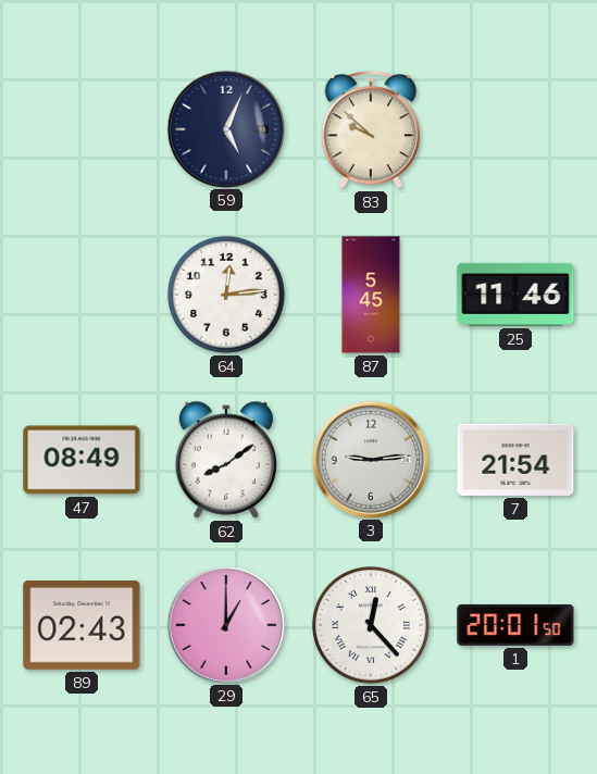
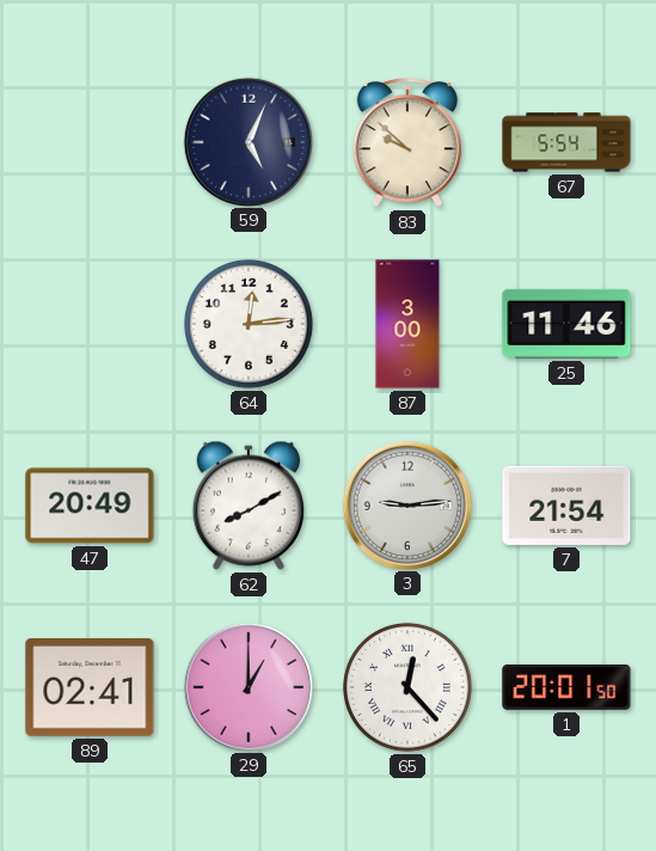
67: none -> 5:54 (566, 142)
87: 5:45 -> 3:00 (407, 324)
47: 08:49 -> 20:49 (90, 506)
62: 8:09 -> 8:10 (249, 506)
89: 02:43 -> 02:41 (90, 688)
